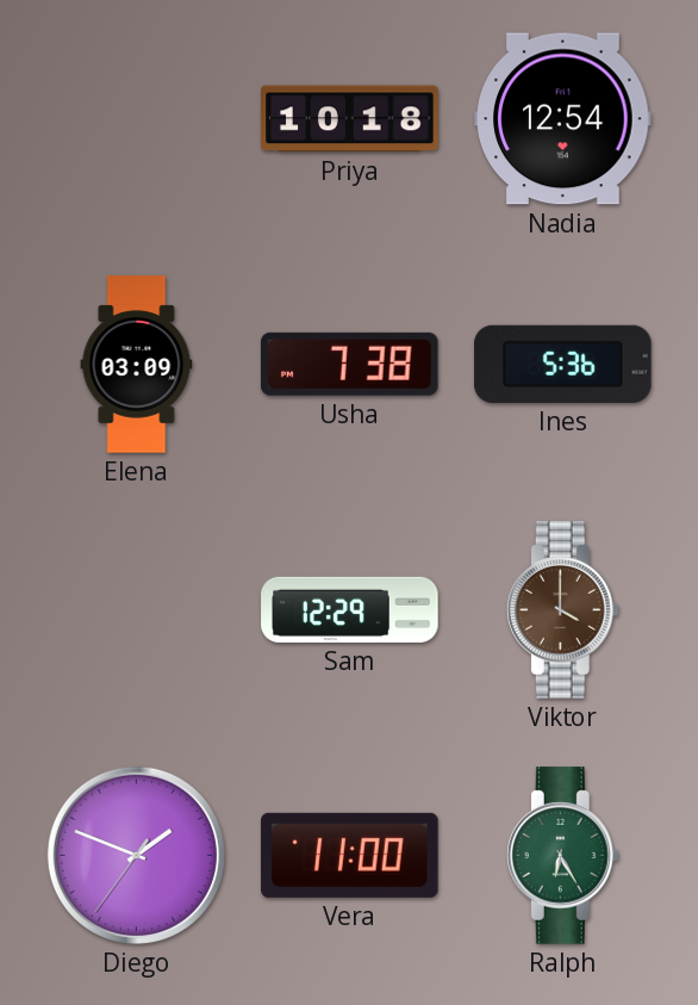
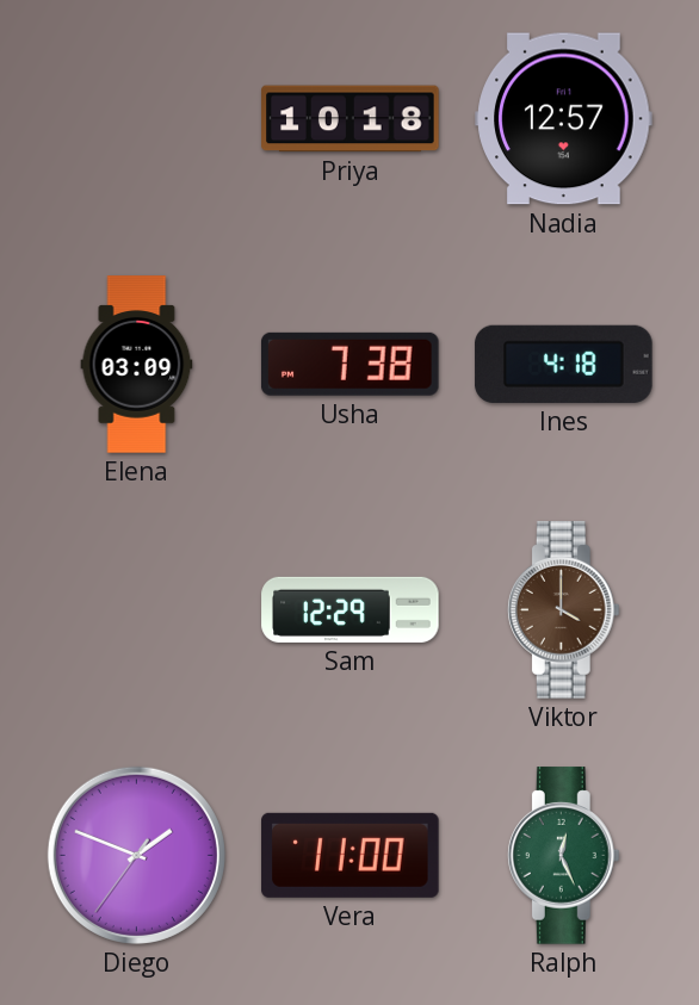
Nadia: 12:54 -> 12:57 (564, 119)
Ines: 5:36 -> 4:18 (564, 364)
Ralph: 6:25 -> 12:26 (563, 856)
